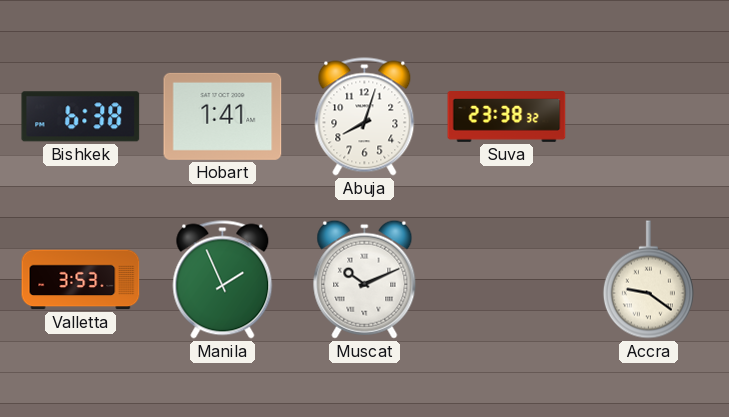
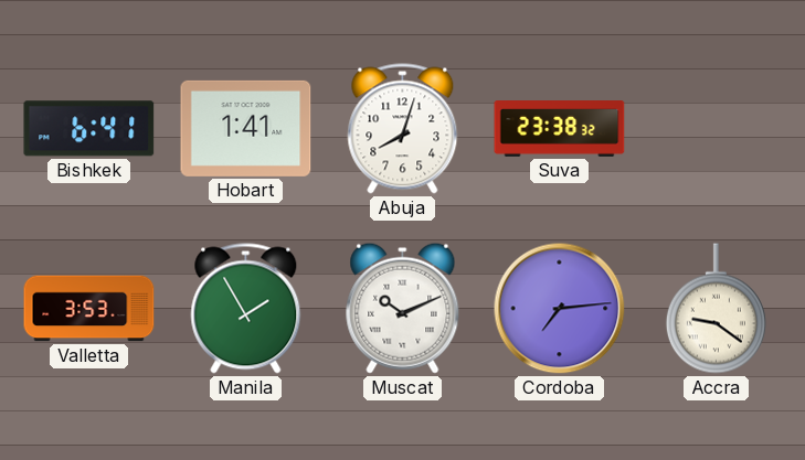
Bishkek: 6:38 -> 6:41 (89, 129)
Manila: 1:56 -> 1:55 (246, 309)
Cordoba: none -> 7:14 (560, 309)
